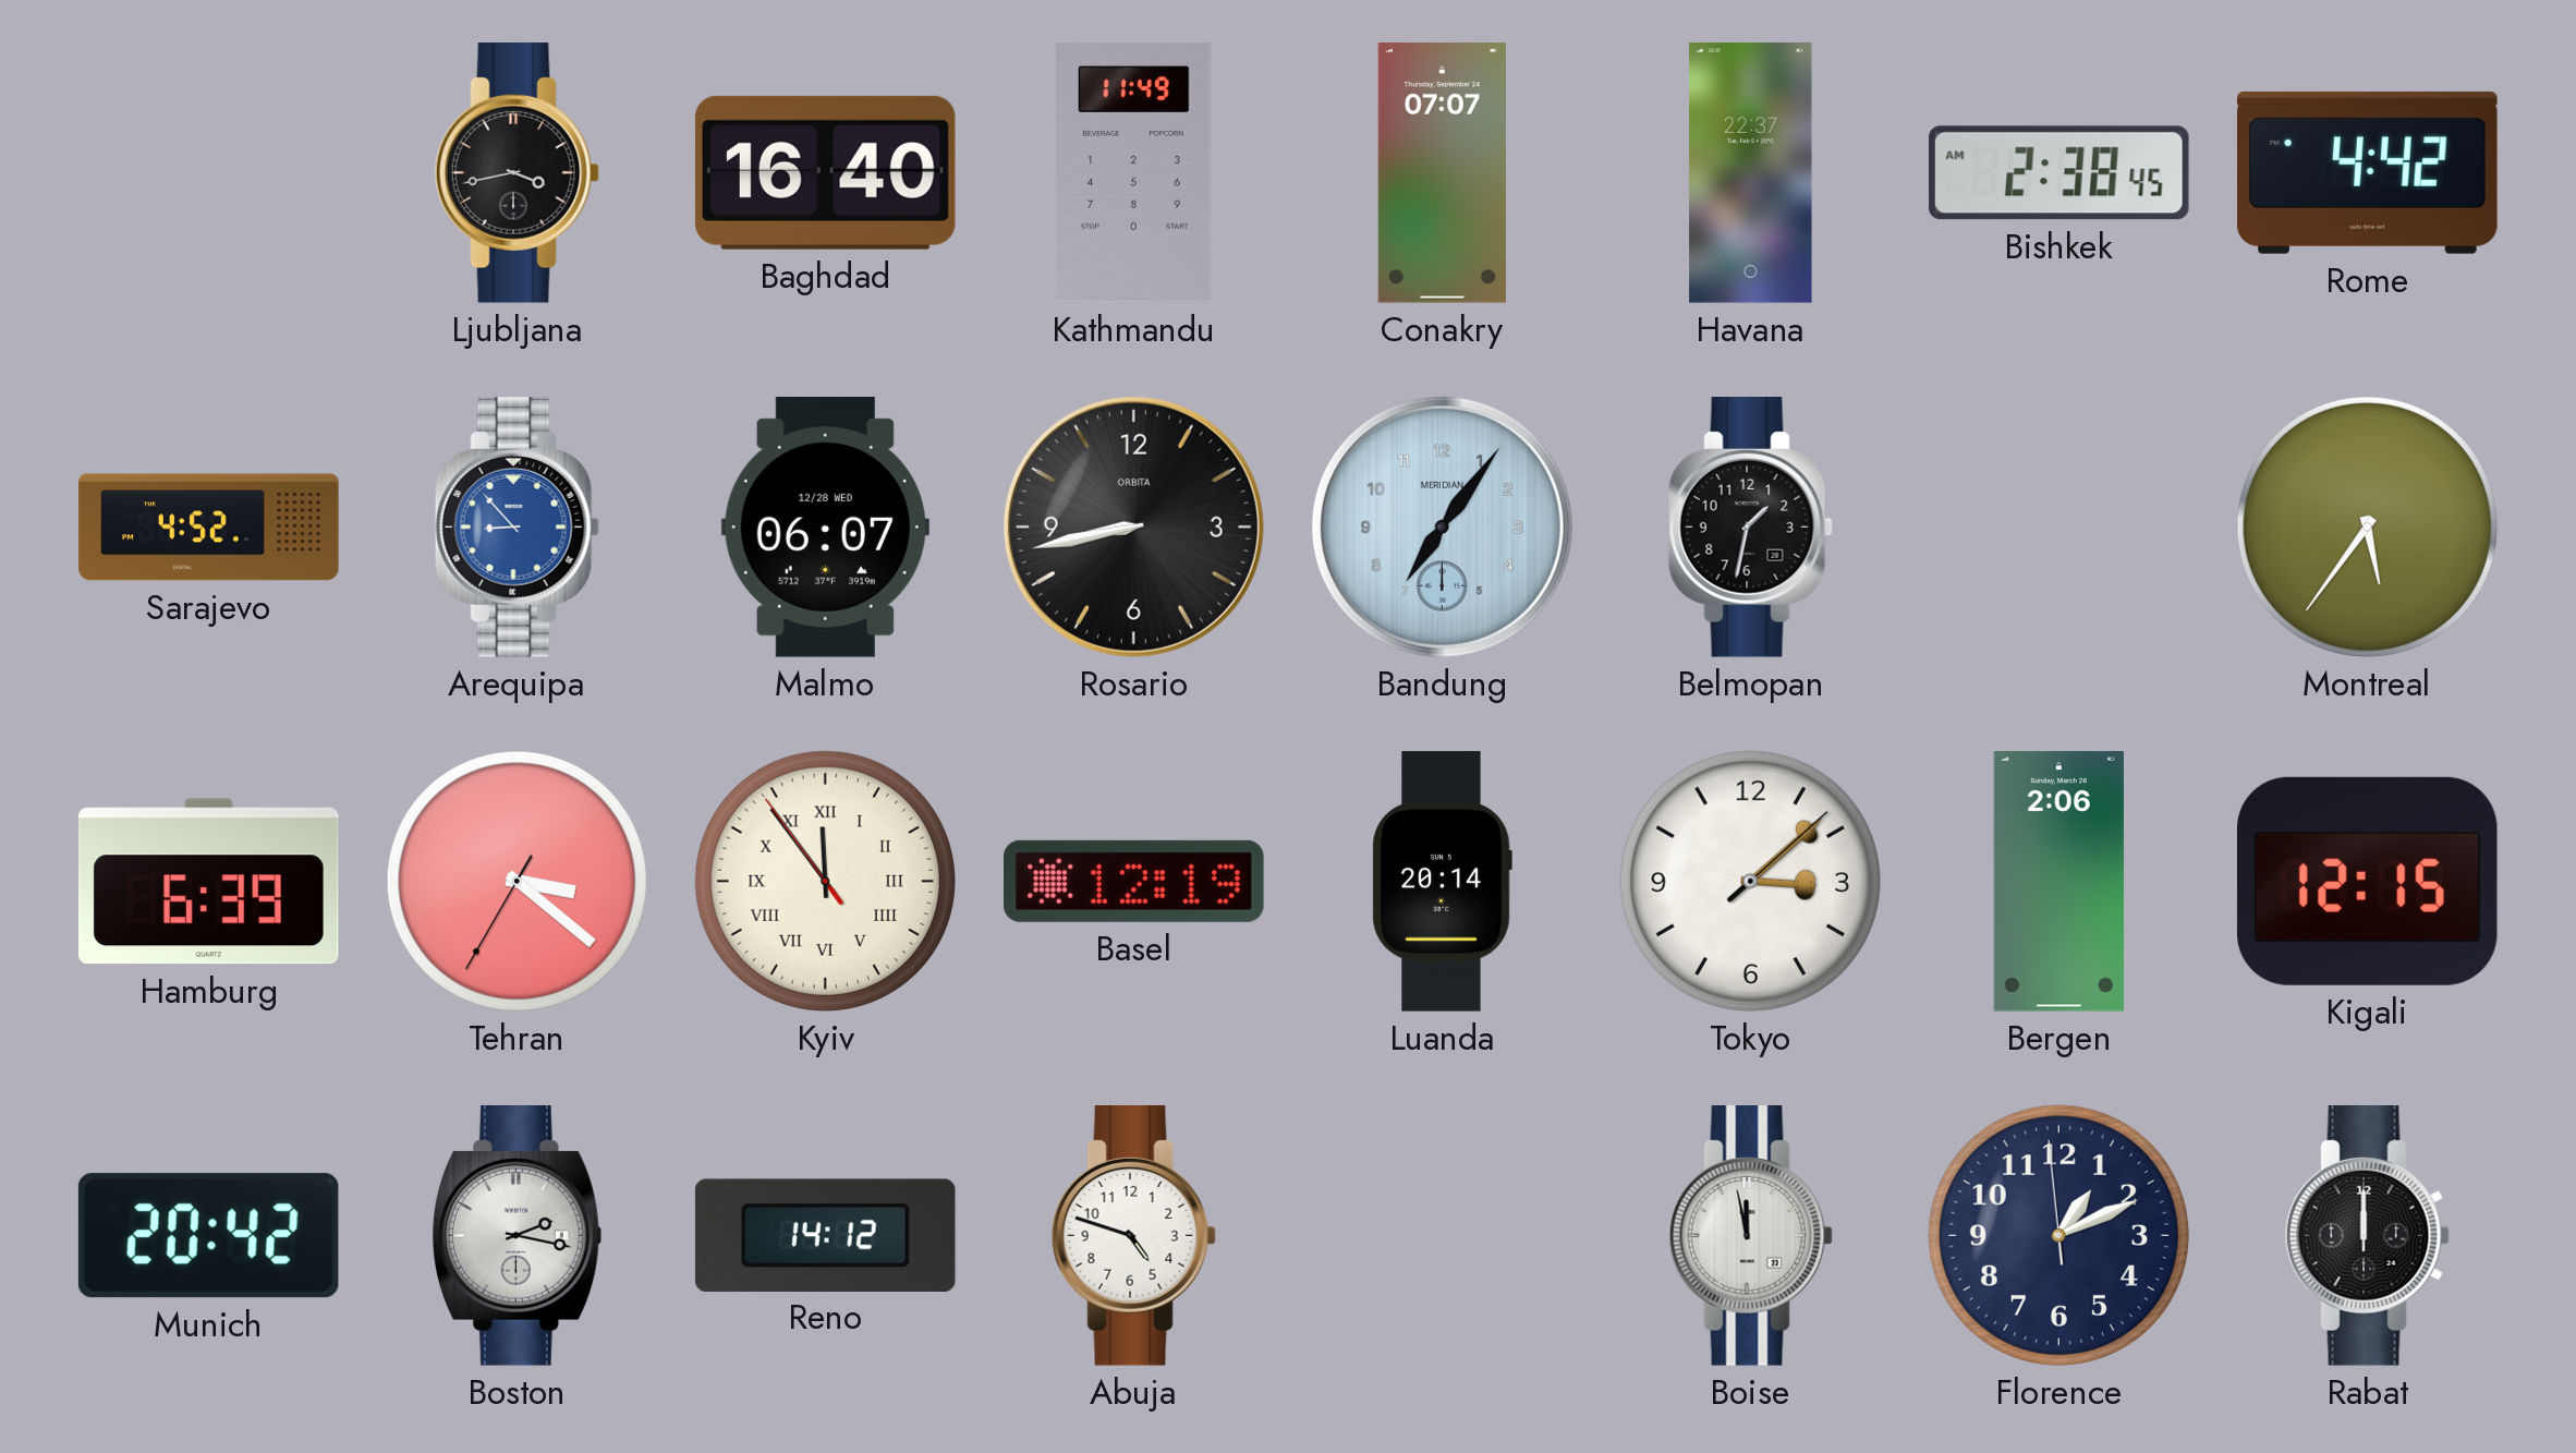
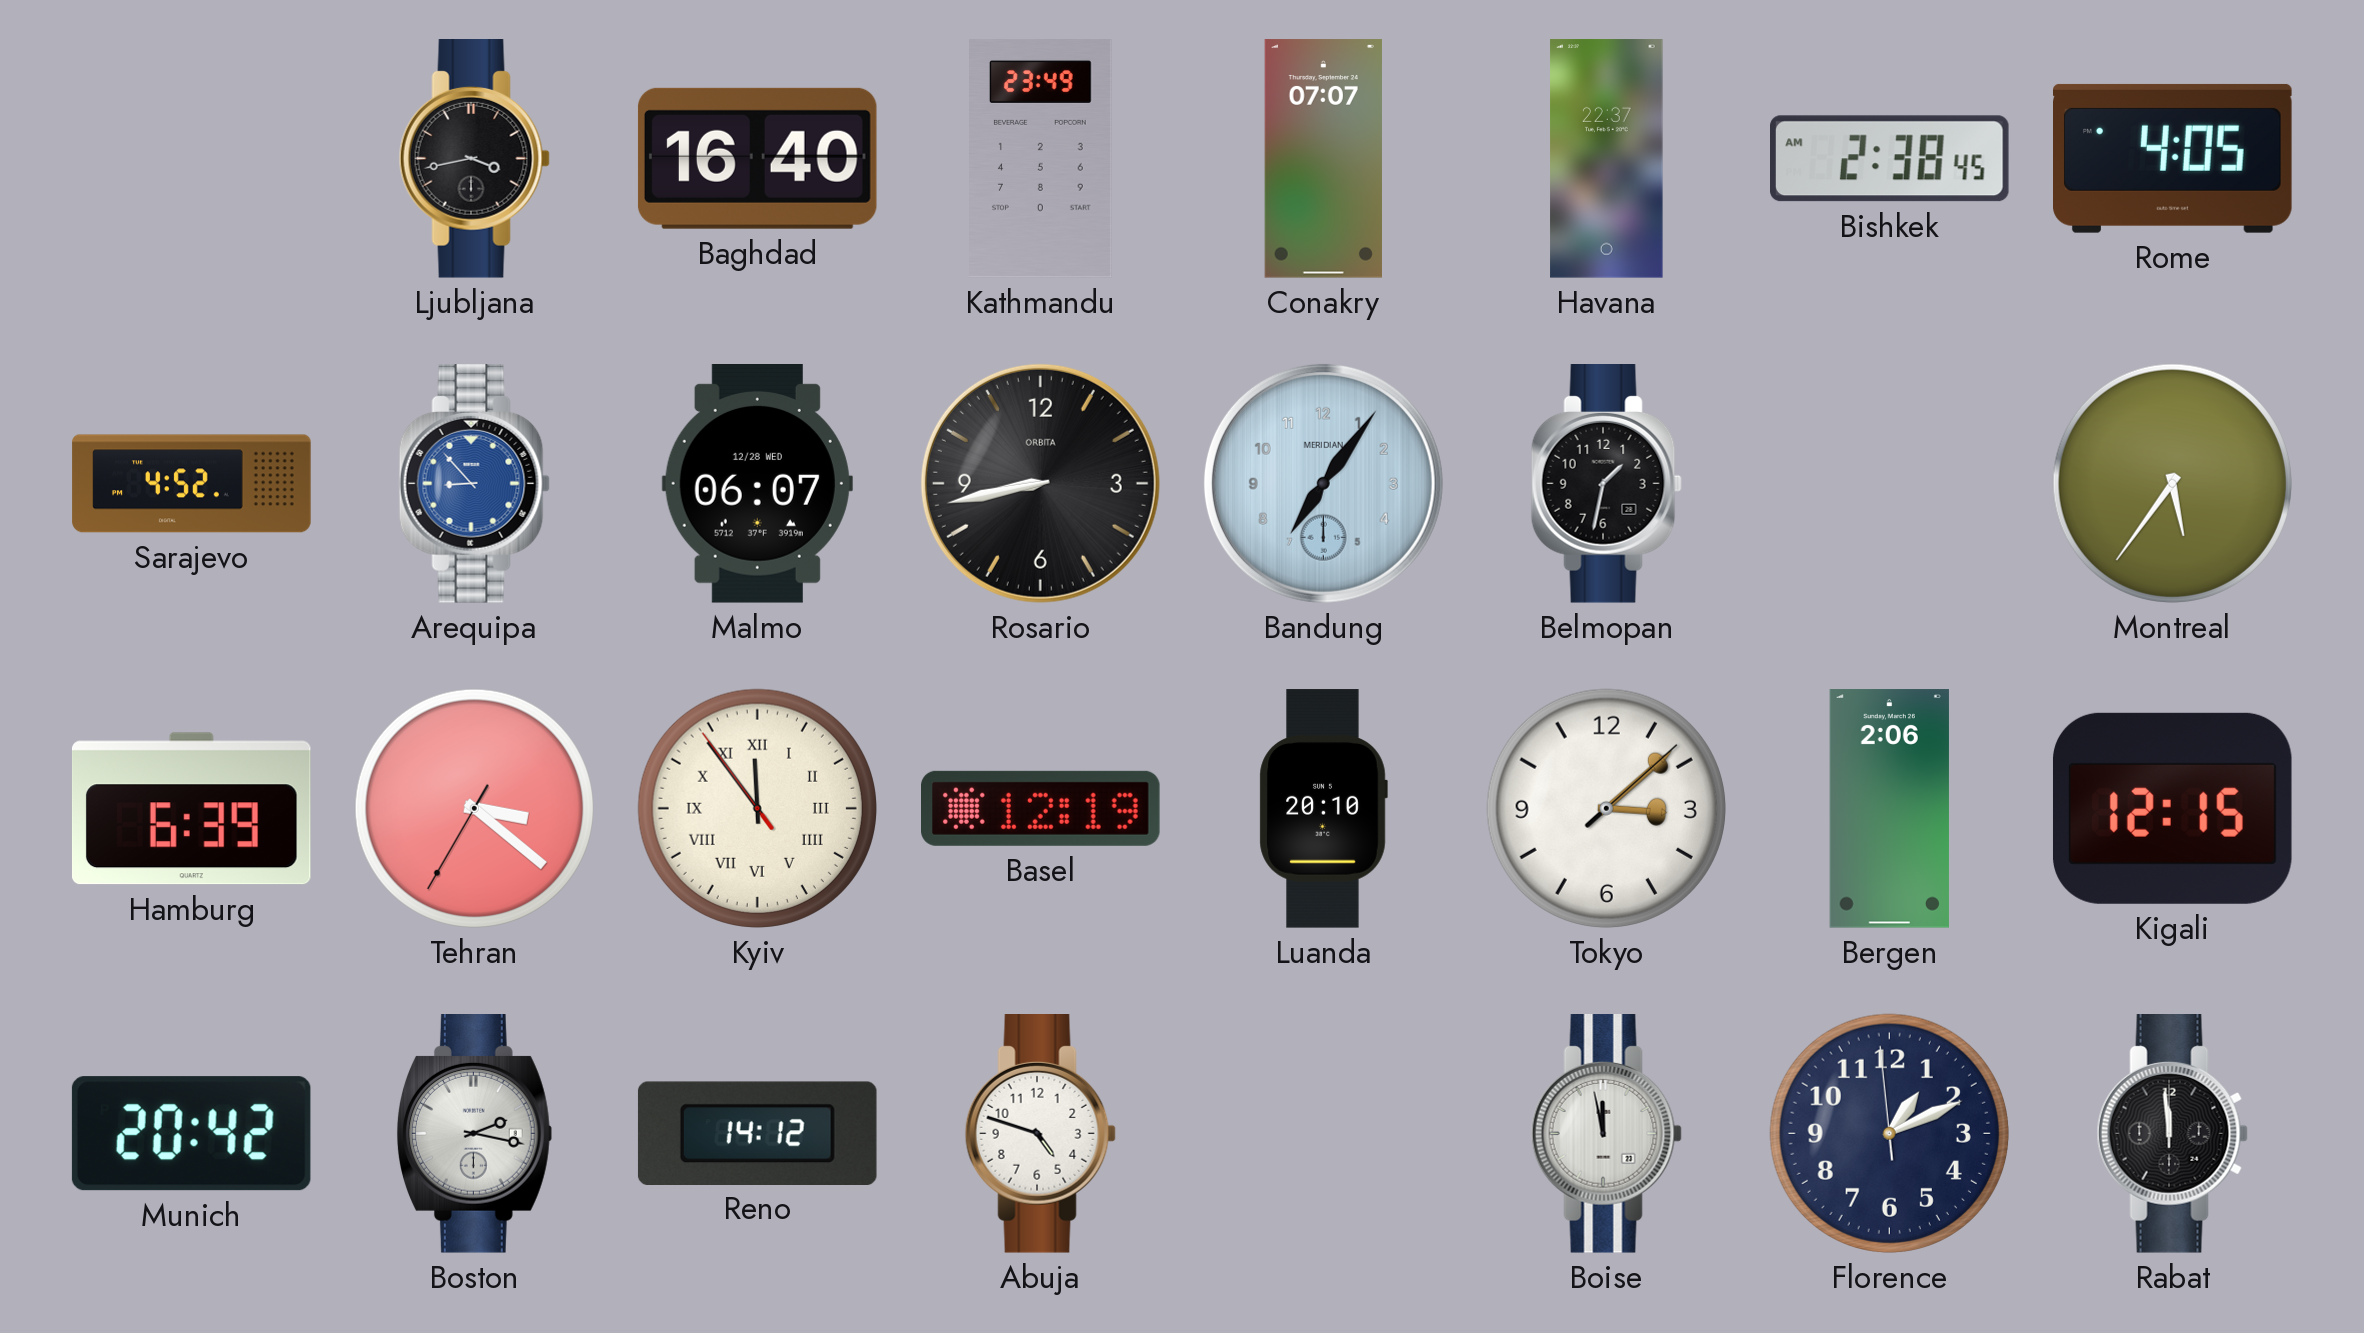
Kathmandu: 11:49 -> 23:49 (1041, 159)
Rome: 4:42 -> 4:05 (2173, 158)
Luanda: 20:14 -> 20:10 (1323, 809)
Rabat: 12:00 -> 11:59 (2172, 1134)
